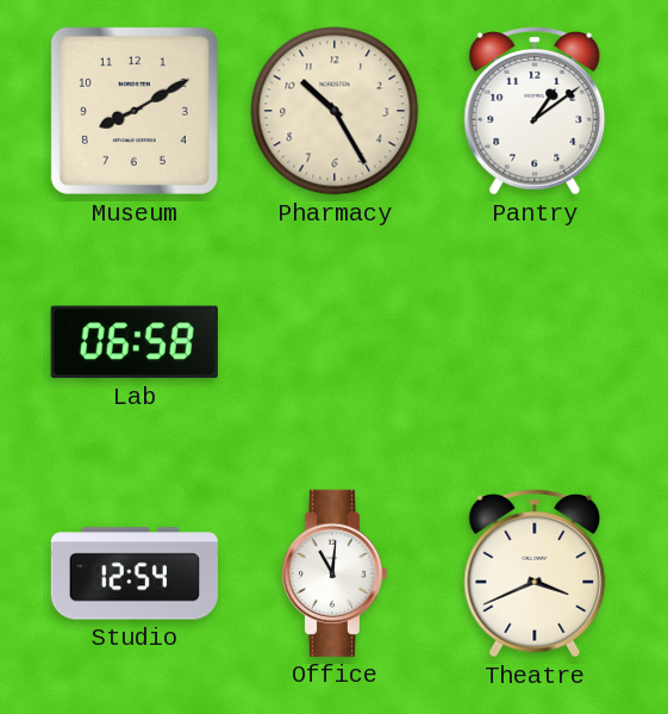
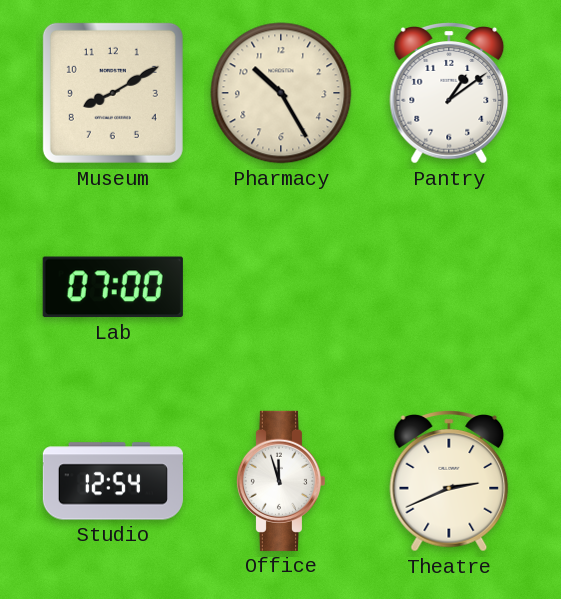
Lab: 06:58 -> 07:00 (113, 287)
Office: 11:01 -> 11:57 (280, 481)
Theatre: 3:41 -> 2:41 (449, 481)
